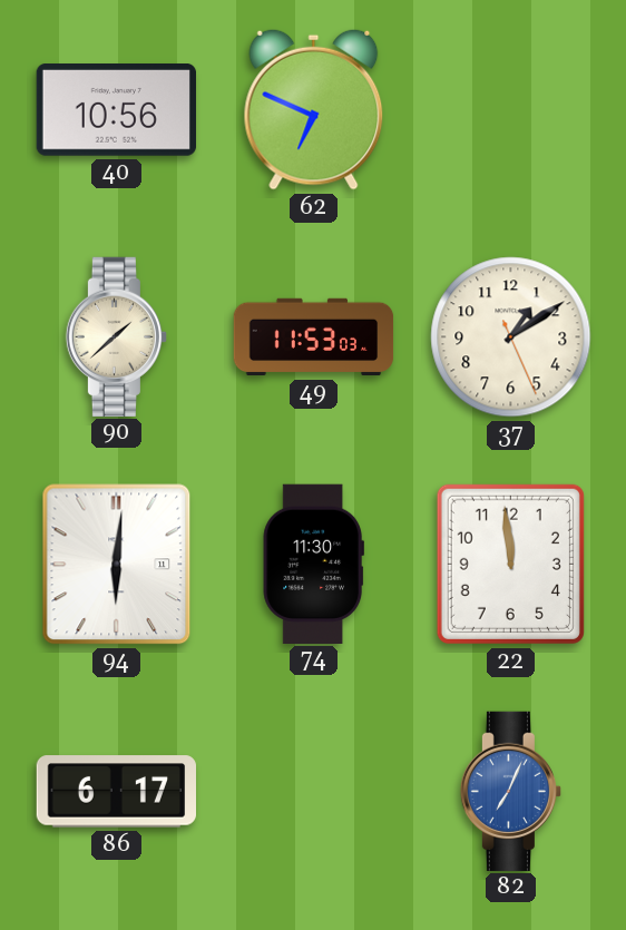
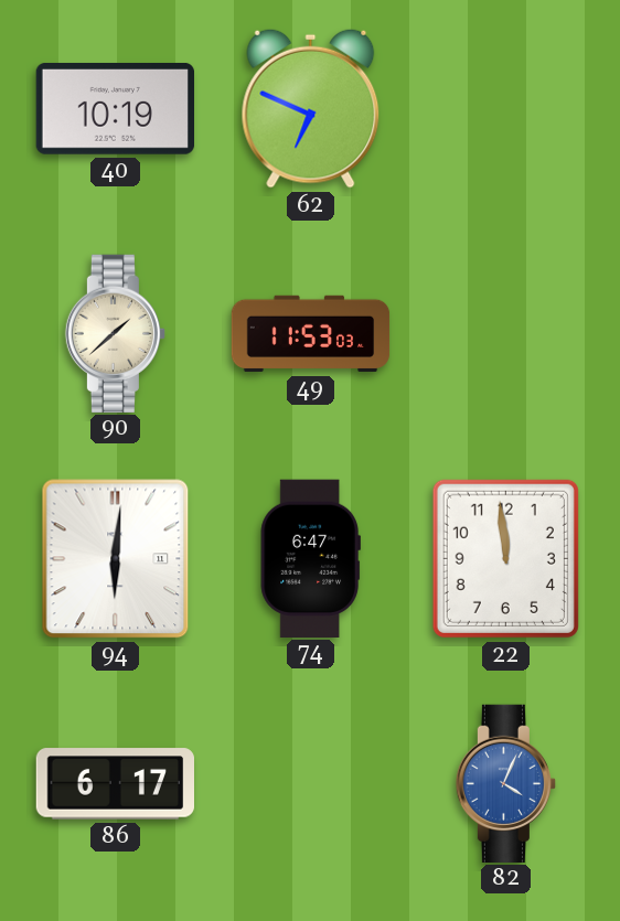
40: 10:56 -> 10:19 (115, 109)
37: 1:09 -> none (511, 337)
74: 11:30 -> 6:47 (310, 558)
82: 7:04 -> 4:04 (505, 783)
